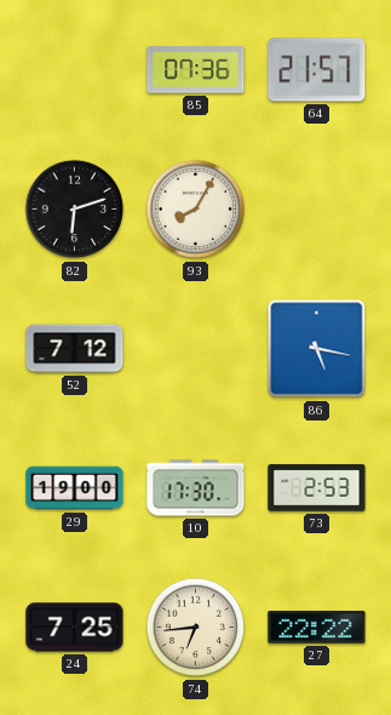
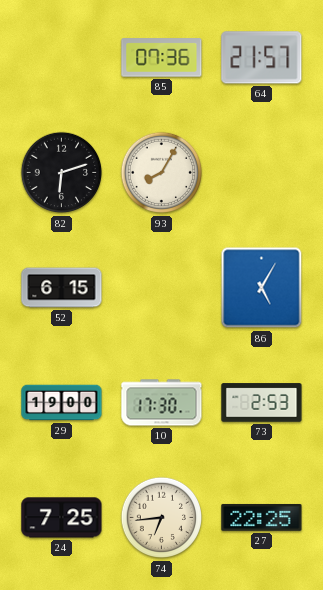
52: 7:12 -> 6:15 (62, 288)
86: 5:17 -> 5:05 (262, 288)
27: 22:22 -> 22:25 (262, 518)
